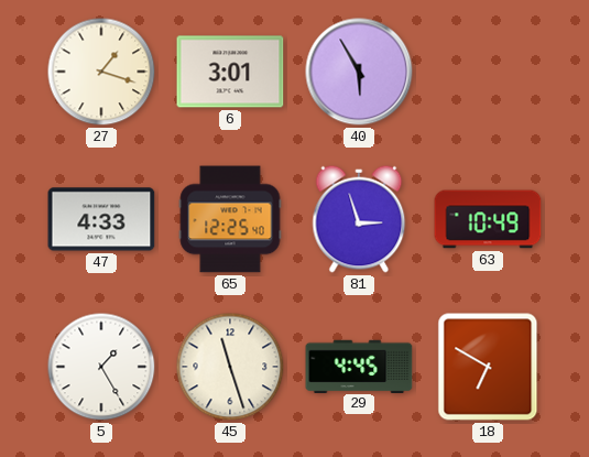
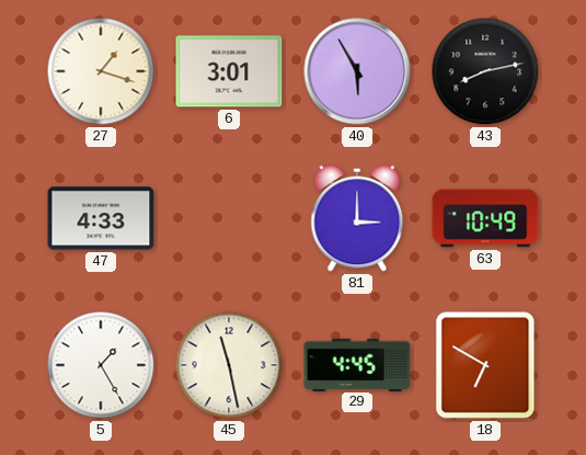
43: none -> 8:13 (485, 71)
65: 12:25 -> none (230, 219)
81: 2:57 -> 3:00 (357, 218)
45: 11:27 -> 11:28 (229, 365)
